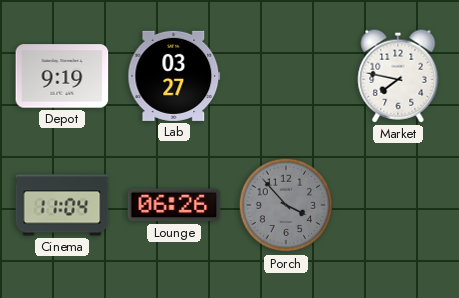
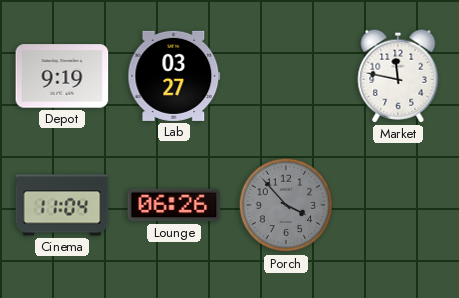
Market: 7:47 -> 11:47 (398, 76)
